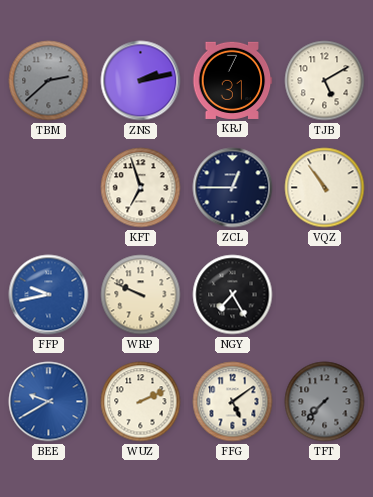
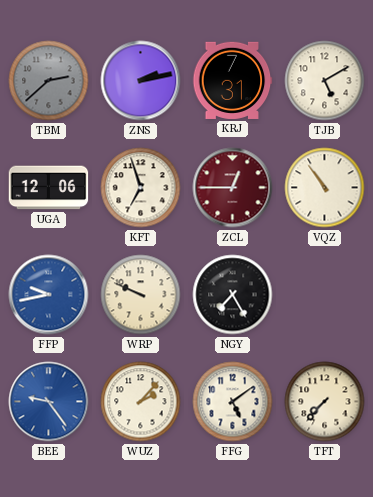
UGA: none -> 12:06 (49, 188)
ZCL dial: navy -> burgundy (233, 188)
BEE: 9:40 -> 9:24 (49, 402)
WUZ: 2:11 -> 2:07 (141, 402)
TFT dial: grey -> cream (325, 402)
